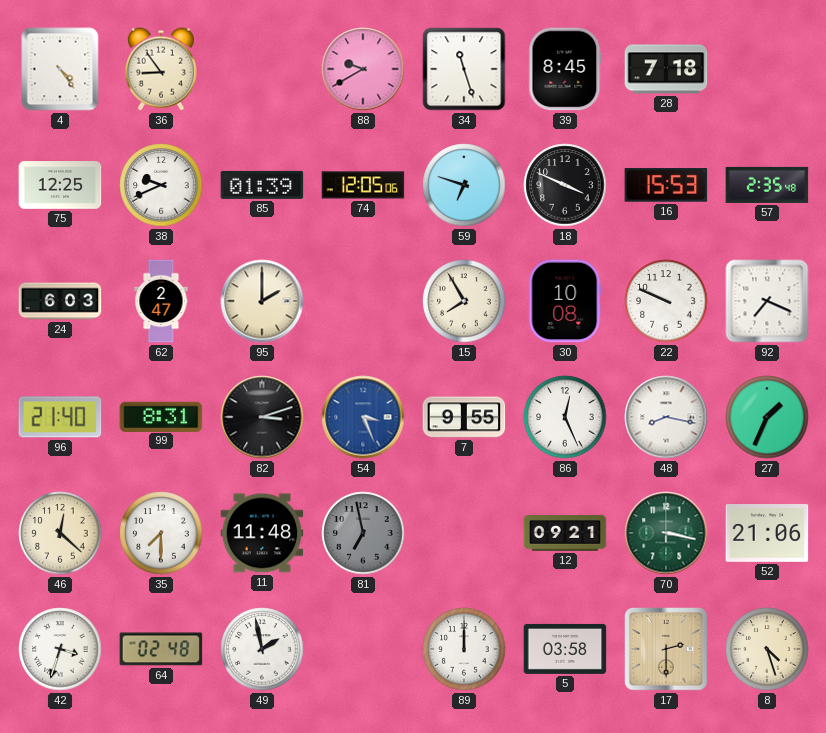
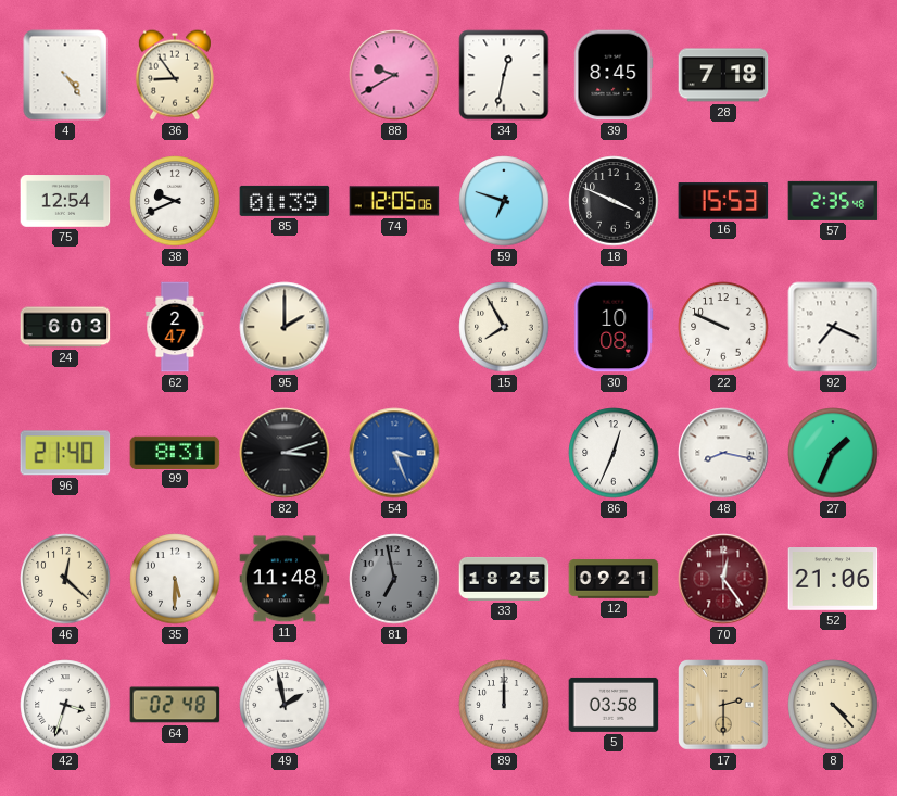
34: 11:27 -> 12:32 (504, 75)
75: 12:25 -> 12:54 (65, 201)
7: 9:55 -> none (464, 417)
86: 12:26 -> 12:34 (614, 453)
35: 7:30 -> 5:30 (175, 579)
33: none -> 18:25 (504, 579)
70: 3:17 -> 12:24 (723, 579)
70 dial: green -> burgundy (723, 579)
8: 4:27 -> 4:23 (833, 705)
